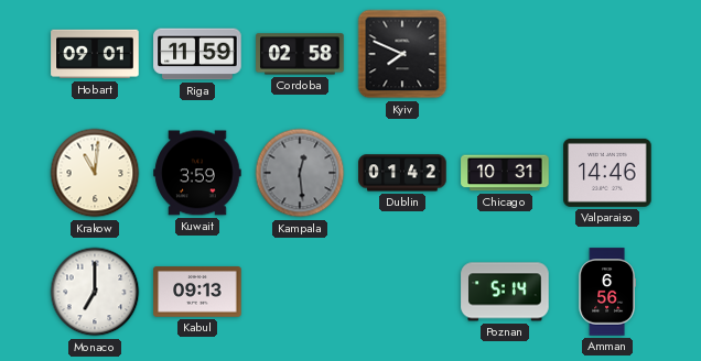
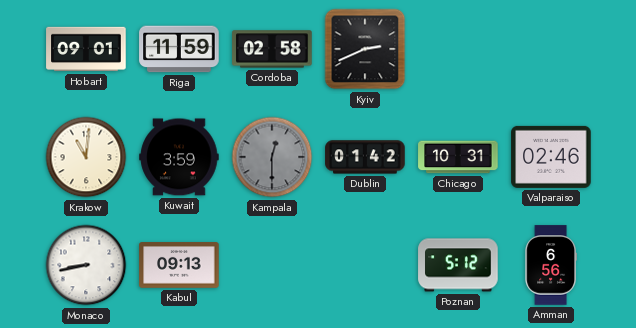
Kyiv: 7:49 -> 2:41 (365, 49)
Kampala: 12:29 -> 12:30 (272, 157)
Valparaiso: 14:46 -> 02:46 (551, 157)
Monaco: 7:00 -> 8:43 (86, 265)
Poznan: 5:14 -> 5:12 (458, 265)
